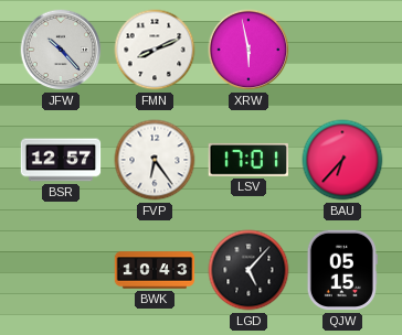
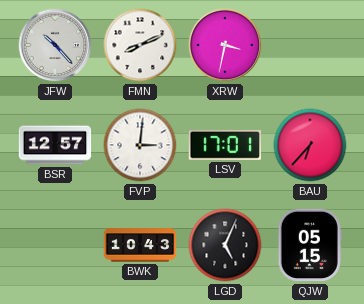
XRW: 5:58 -> 3:32 (225, 45)
FVP: 6:24 -> 3:01 (140, 145)
LGD: 5:07 -> 5:04 (225, 245)
